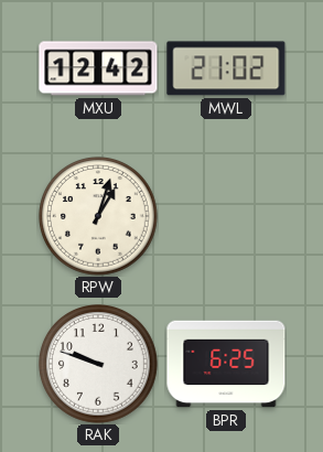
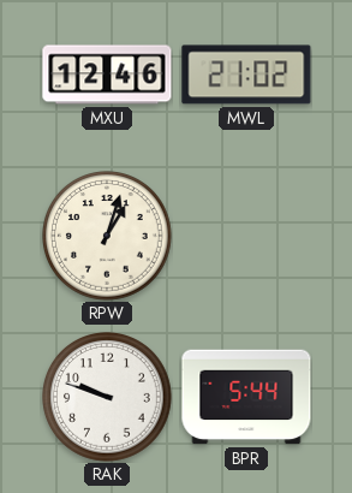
MXU: 12:42 -> 12:46 (107, 75)
BPR: 6:25 -> 5:44 (246, 397)
